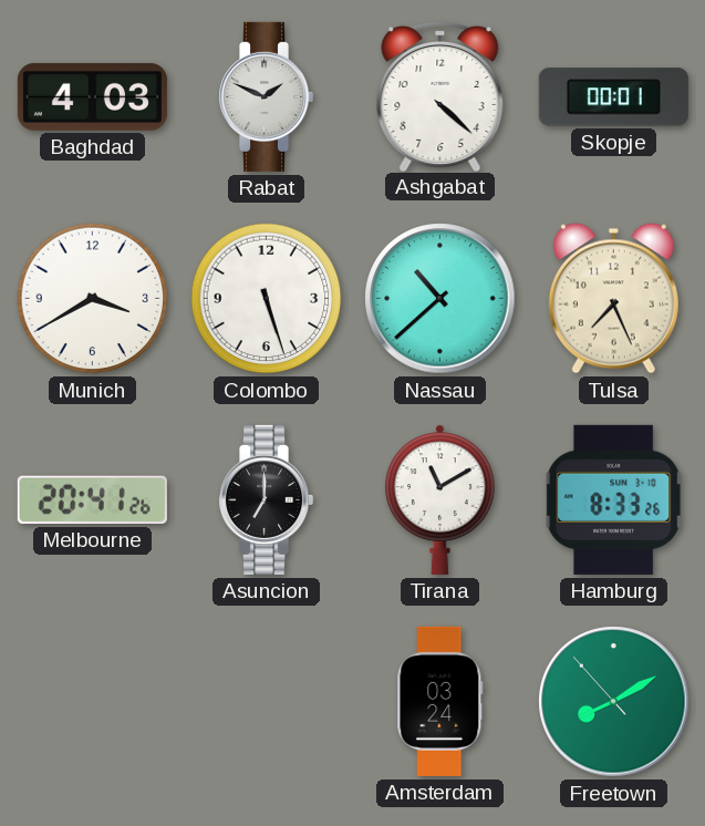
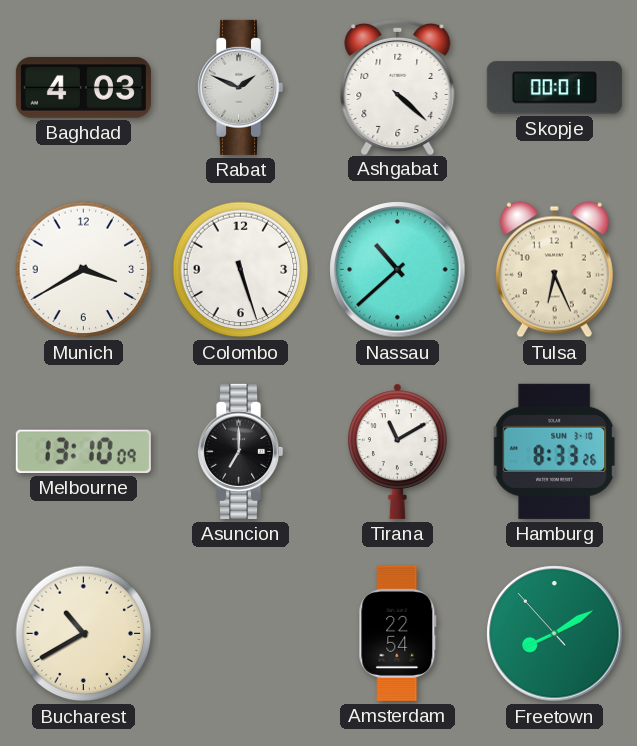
Tulsa: 7:26 -> 6:26 (554, 270)
Melbourne: 20:41 -> 13:10 (83, 451)
Bucharest: none -> 10:40 (84, 634)
Amsterdam: 03:24 -> 22:54 (398, 633)
